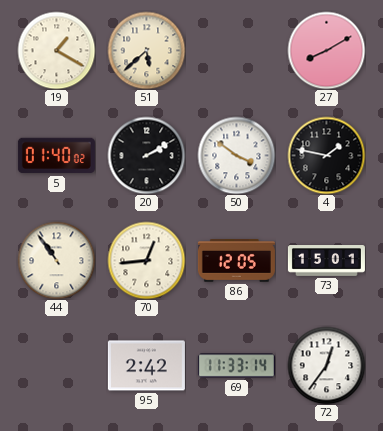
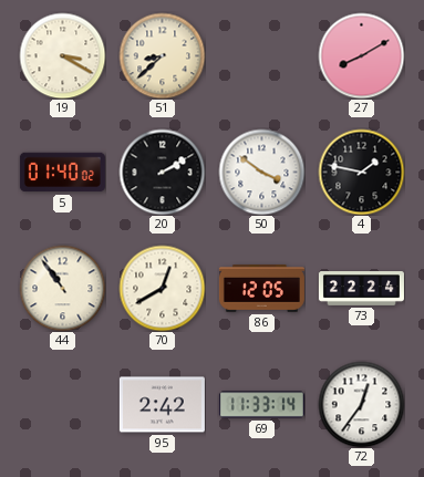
19: 1:20 -> 3:20 (62, 55)
51: 5:38 -> 8:38 (162, 55)
70: 12:44 -> 12:40 (162, 288)
73: 15:01 -> 22:24 (361, 289)
